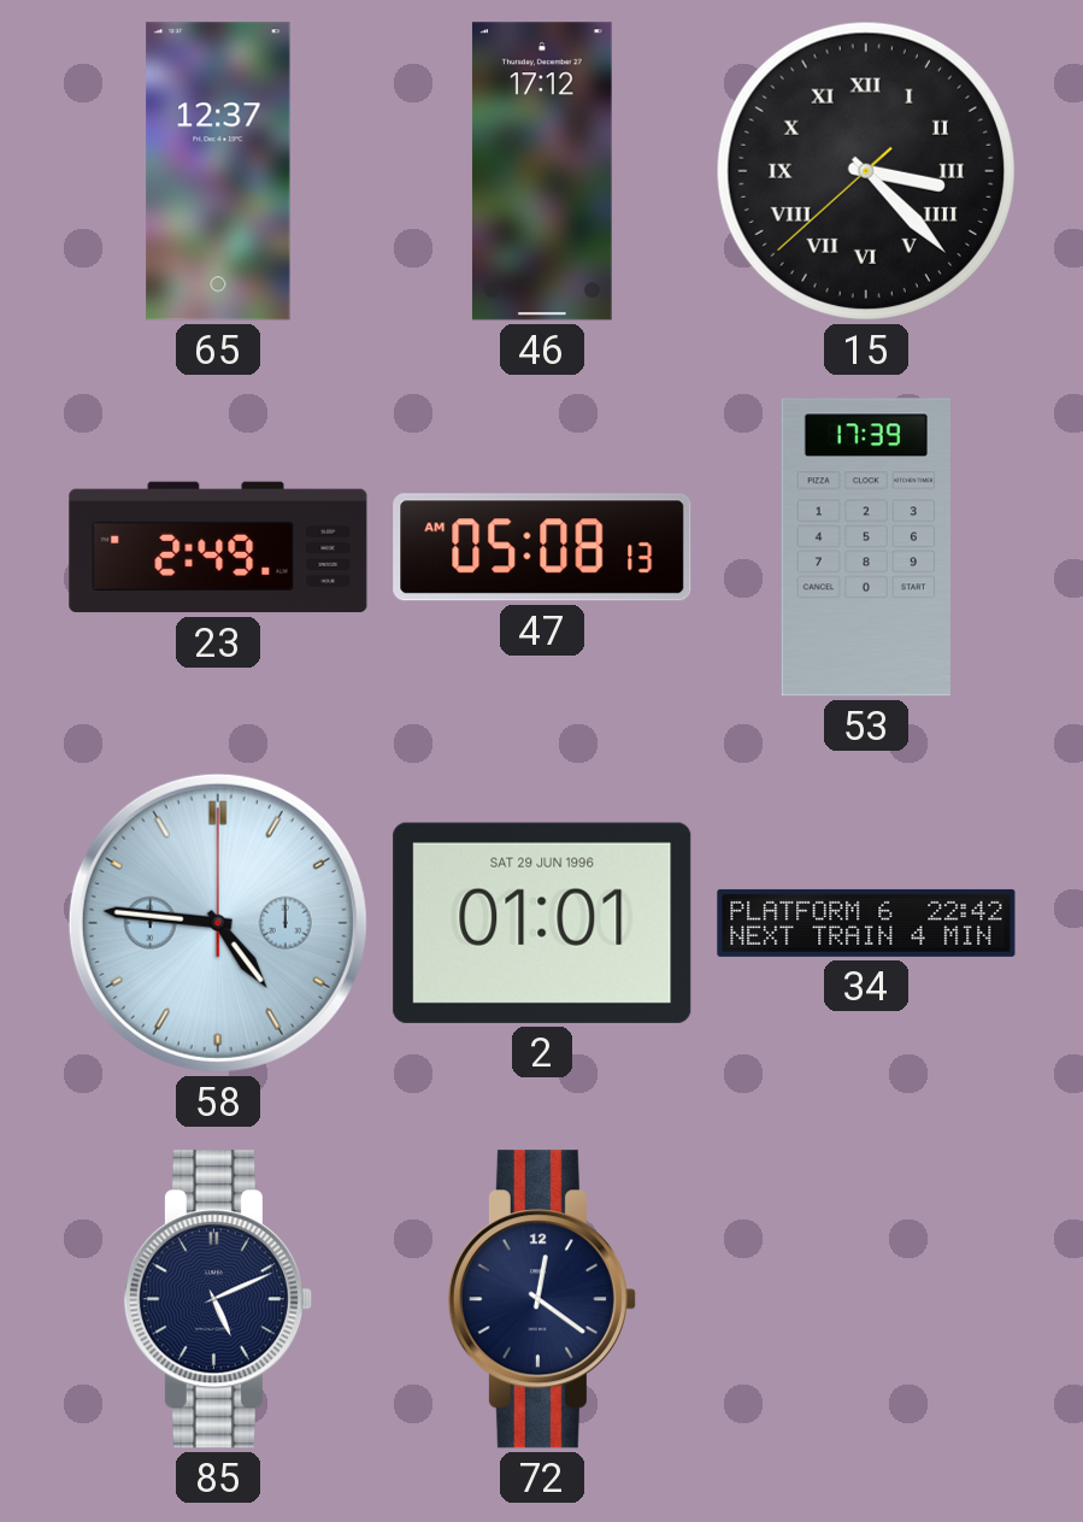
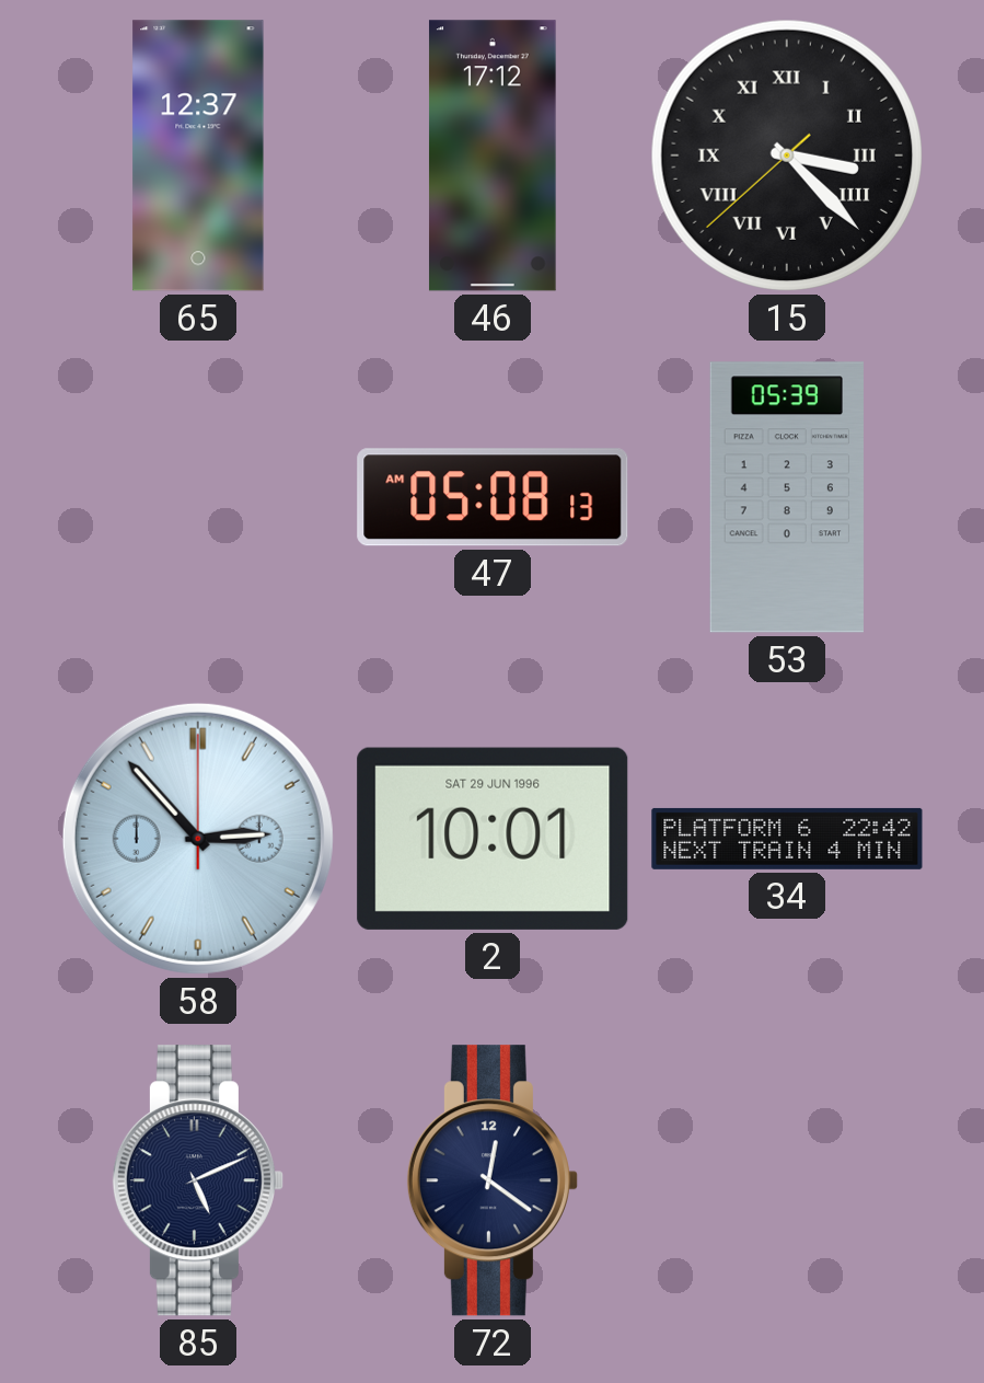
23: 2:49 -> none (218, 547)
53: 17:39 -> 05:39 (786, 497)
58: 4:46 -> 2:53 (198, 839)
2: 01:01 -> 10:01 (493, 839)
